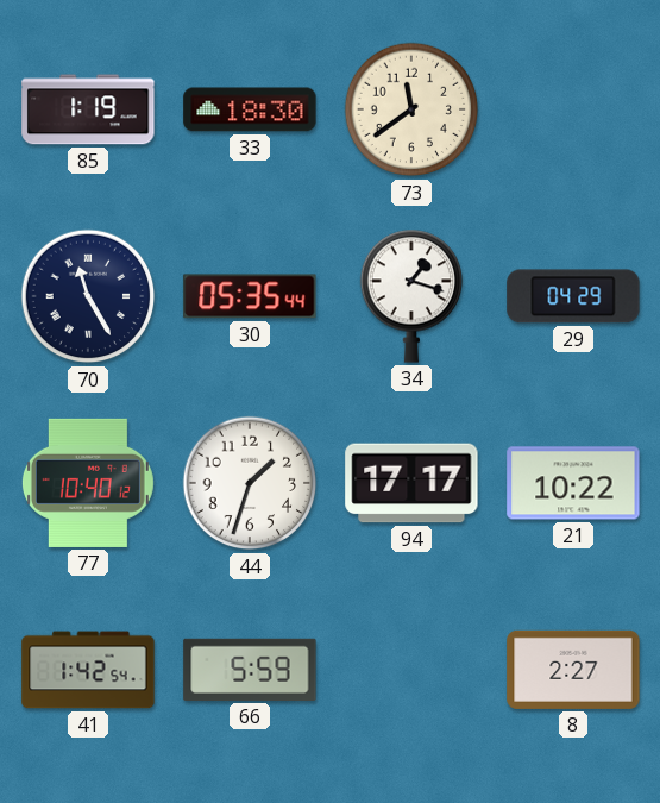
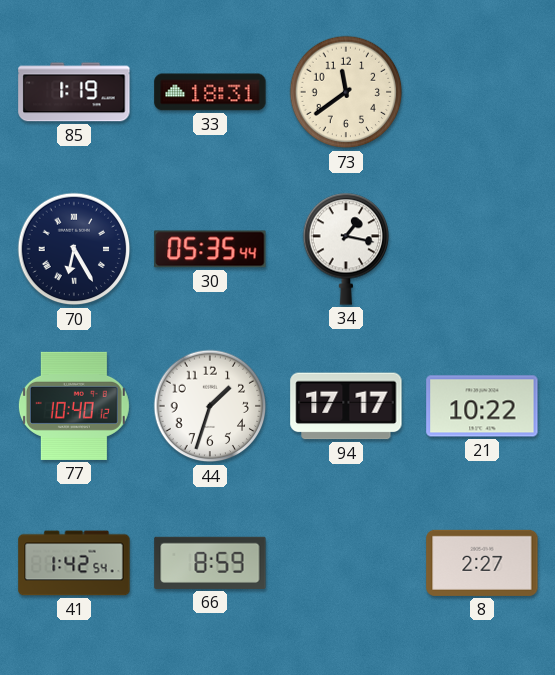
33: 18:30 -> 18:31 (210, 92)
70: 11:25 -> 6:25 (74, 249)
34: 1:18 -> 1:17 (346, 249)
29: 04:29 -> none (573, 296)
66: 5:59 -> 8:59 (210, 563)
